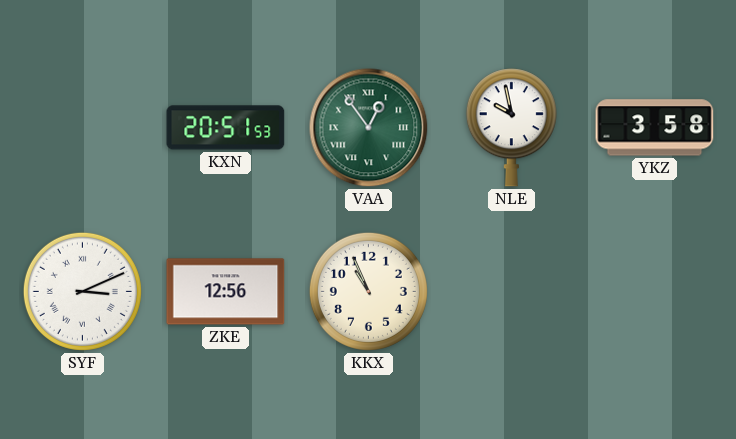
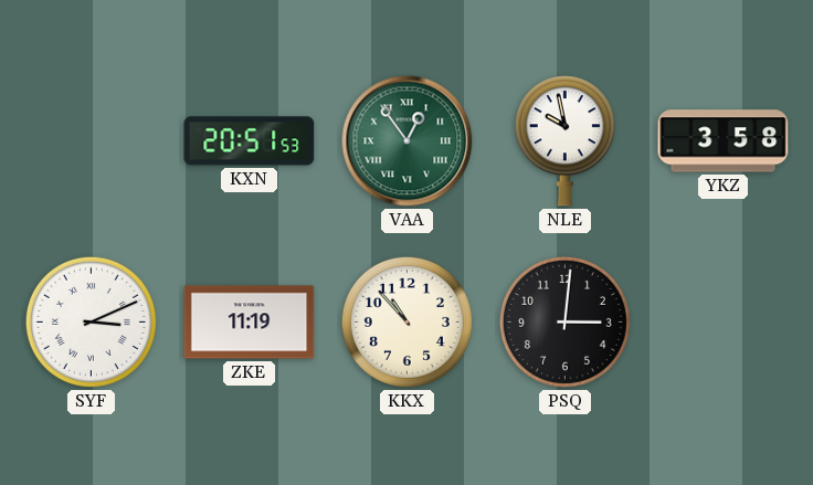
ZKE: 12:56 -> 11:19 (250, 323)
KKX: 10:56 -> 10:53 (406, 321)
PSQ: none -> 3:01 (564, 321)
